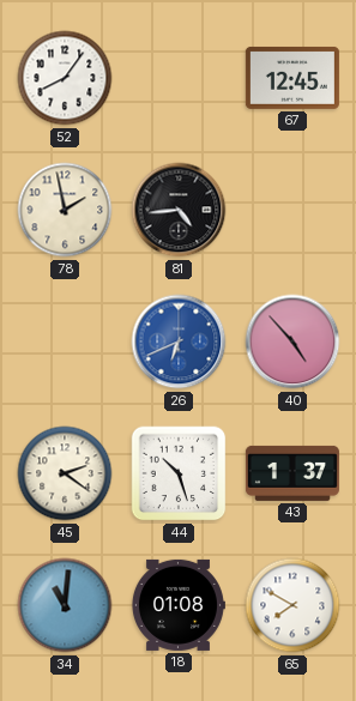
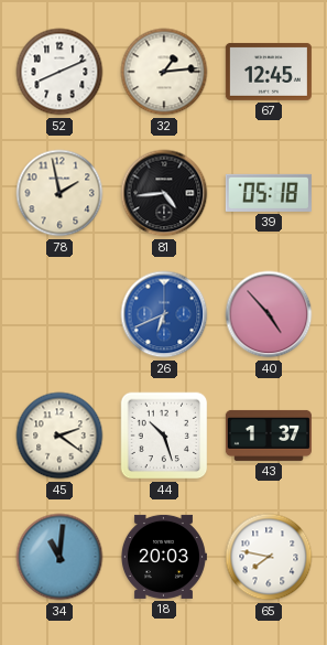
52: 8:06 -> 8:11 (59, 72)
32: none -> 1:14 (164, 72)
39: none -> 05:18 (269, 193)
18: 01:08 -> 20:03 (163, 557)
65: 7:50 -> 7:47 (269, 557)
